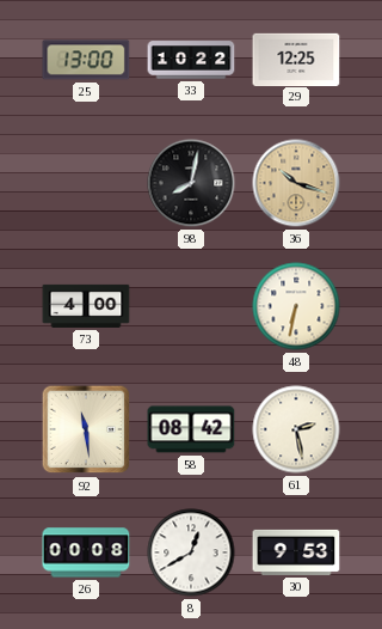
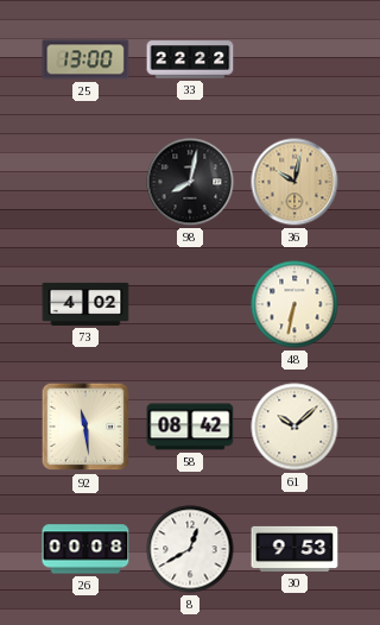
33: 10:22 -> 22:22 (190, 59)
29: 12:25 -> none (296, 59)
36: 10:18 -> 10:02 (294, 182)
73: 4:00 -> 4:02 (85, 304)
61: 2:28 -> 10:08 (294, 427)
